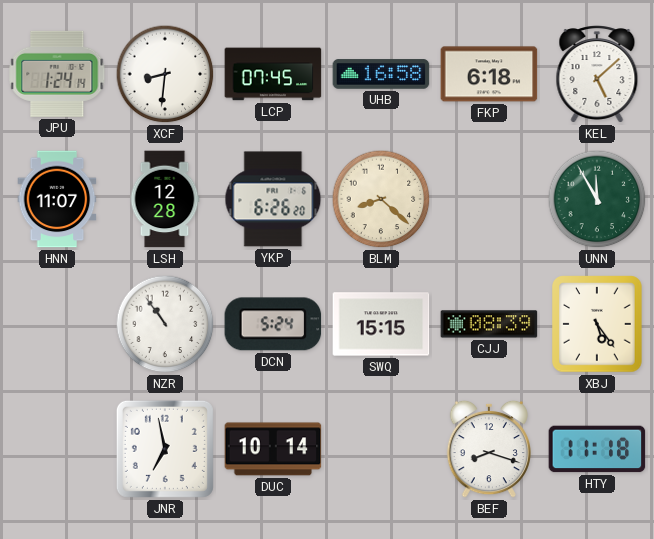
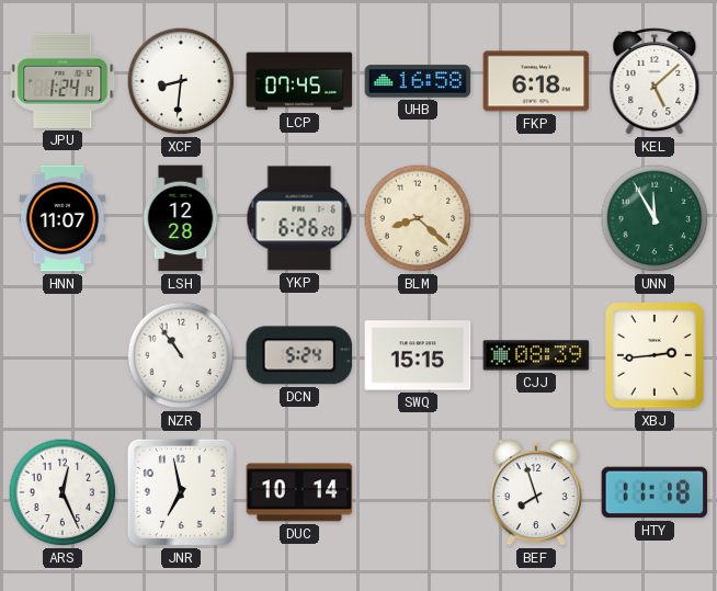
XBJ: 5:24 -> 2:44 (655, 355)
ARS: none -> 12:26 (62, 492)
BEF: 8:18 -> 7:57 (535, 492)
